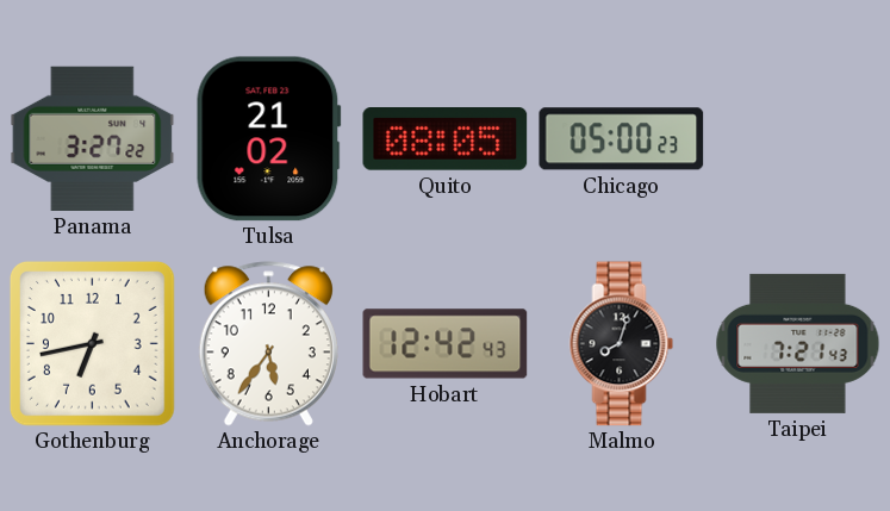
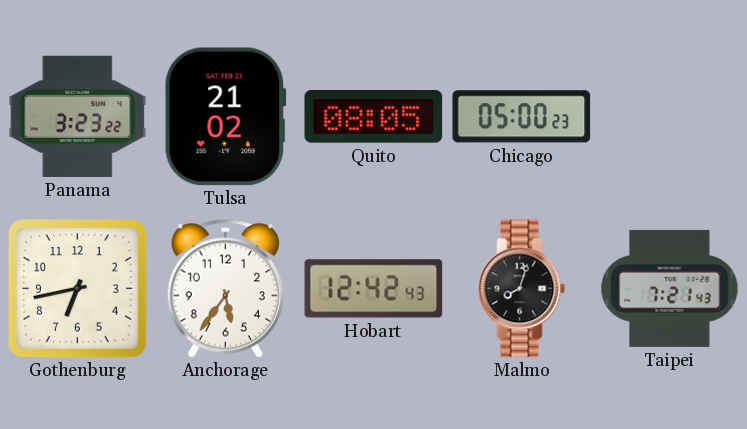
Panama: 3:27 -> 3:23 (78, 116)
